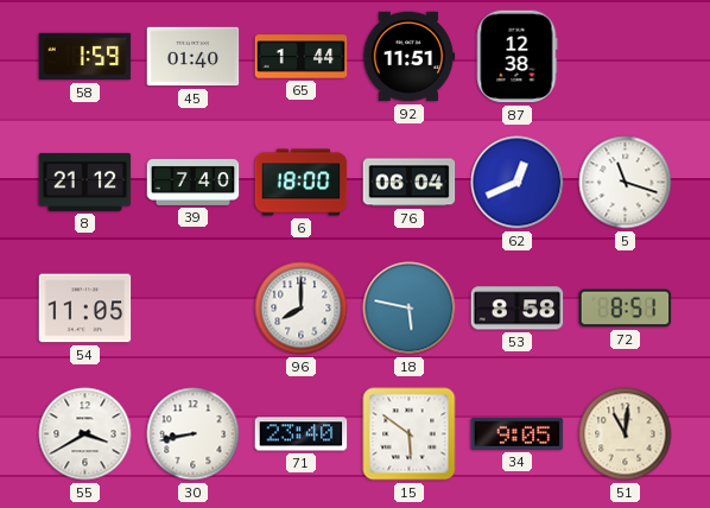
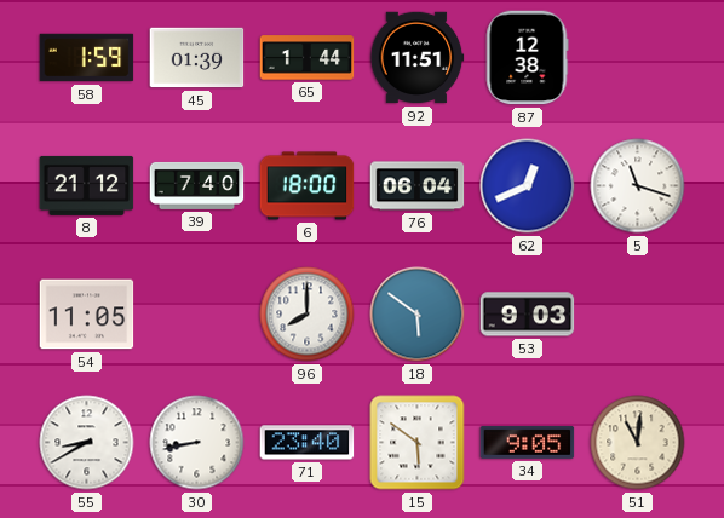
45: 01:40 -> 01:39 (197, 58)
18: 5:47 -> 5:51 (418, 315)
53: 8:58 -> 9:03 (528, 315)
72: 8:51 -> none (626, 309)
55: 3:40 -> 8:40 (87, 443)
